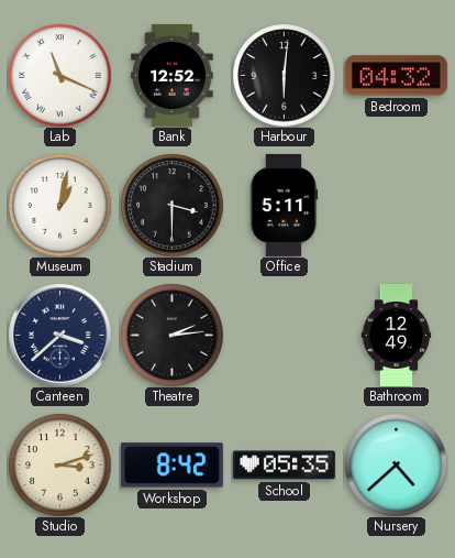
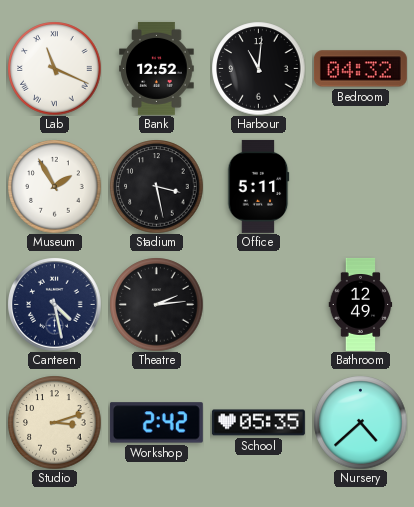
Harbour: 6:01 -> 11:01 (258, 68)
Museum: 1:02 -> 1:55 (54, 186)
Stadium: 3:30 -> 3:28 (156, 186)
Canteen: 3:38 -> 4:28 (55, 305)
Workshop: 8:42 -> 2:42 (156, 423)
